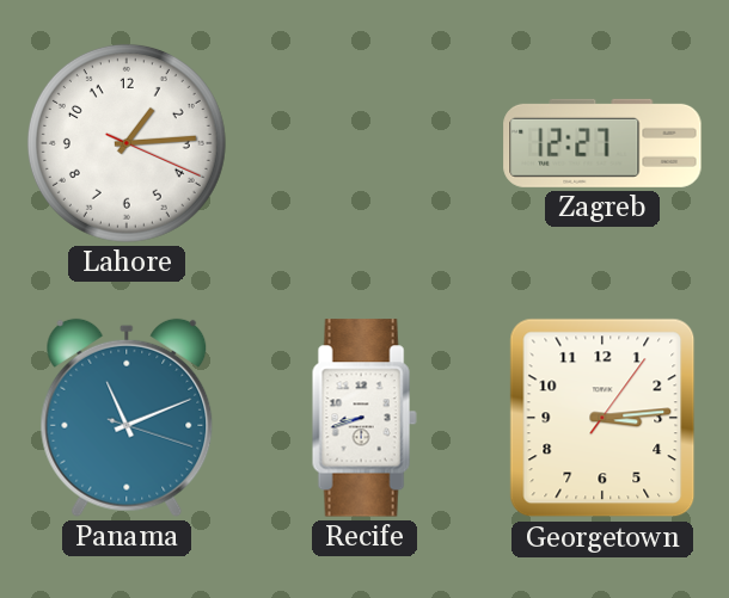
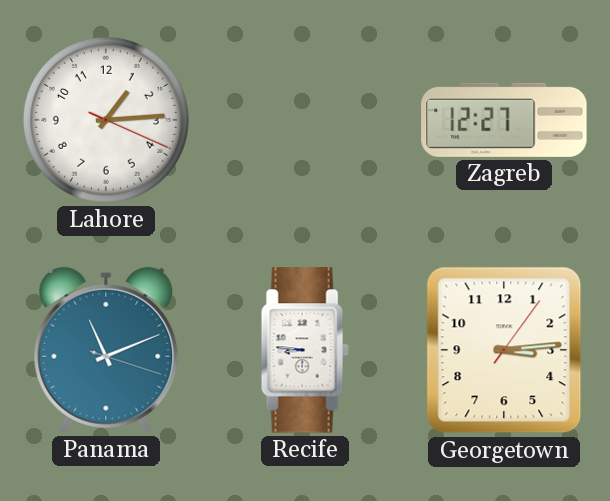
Recife: 8:42 -> 8:46 (305, 350)
